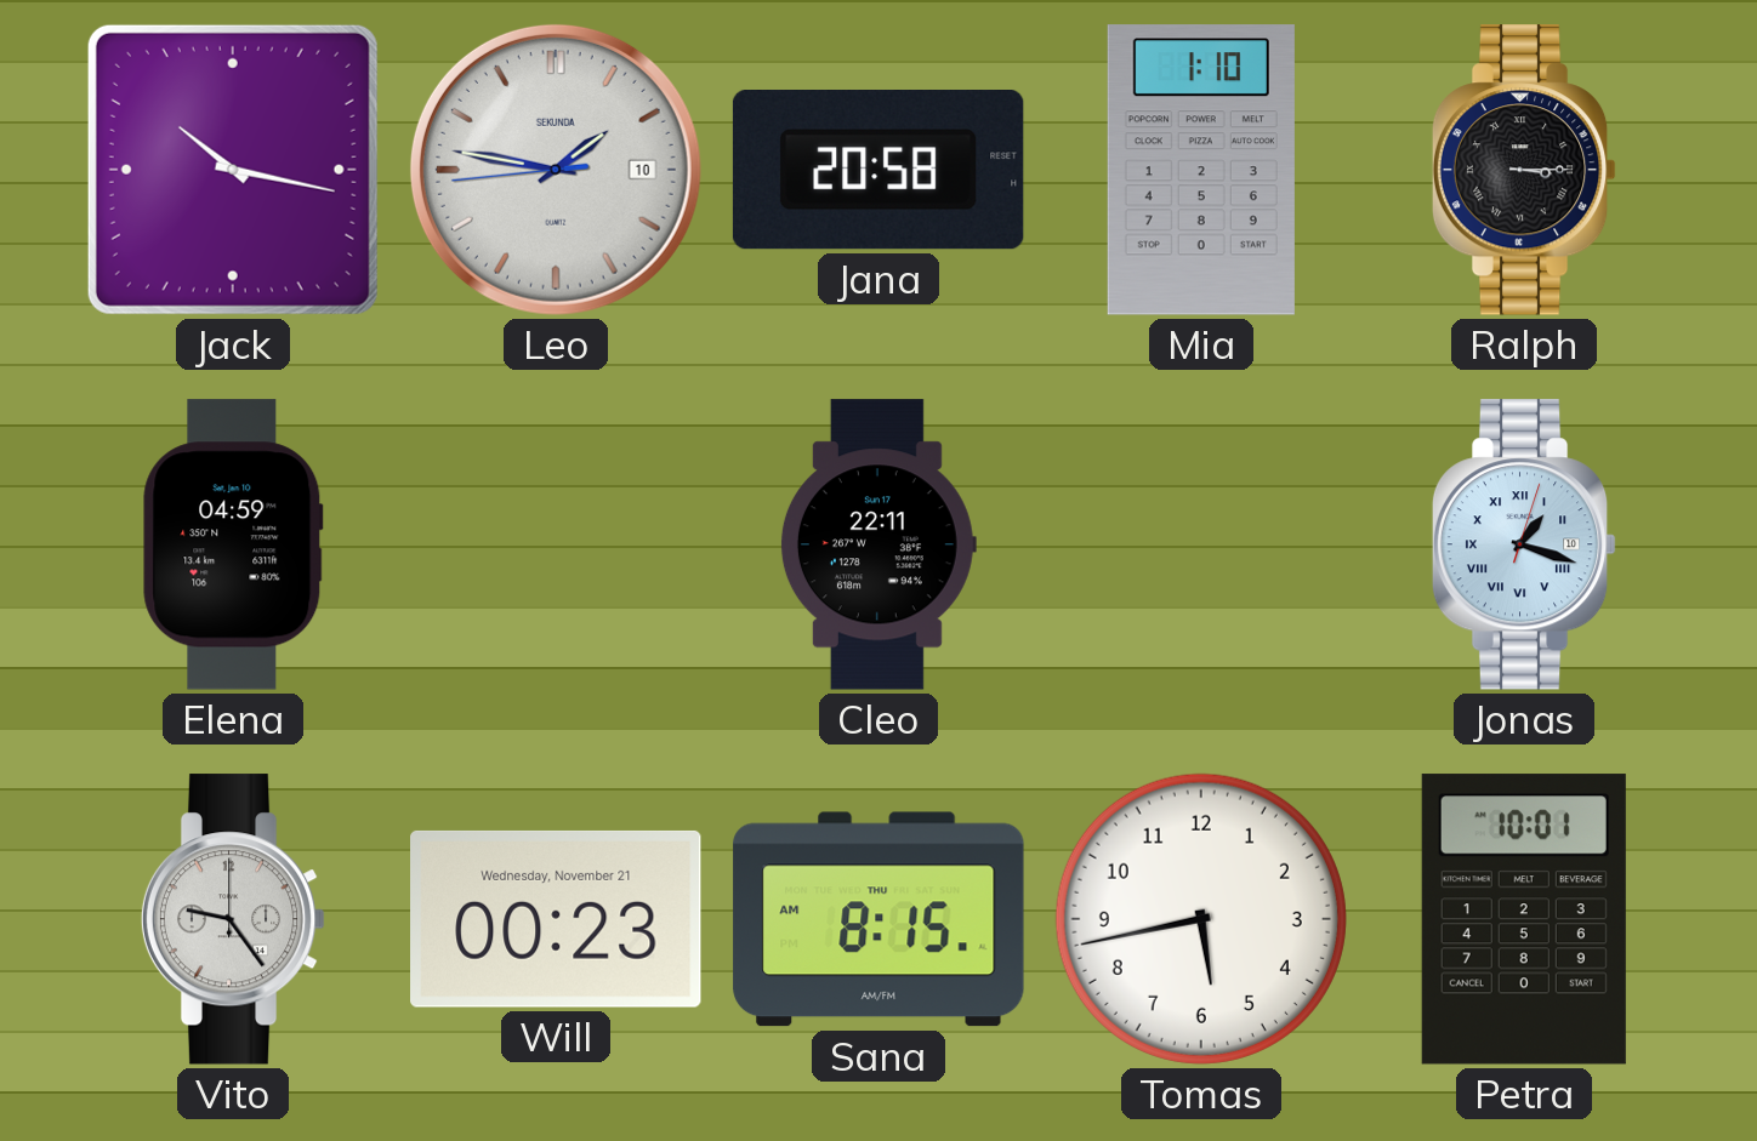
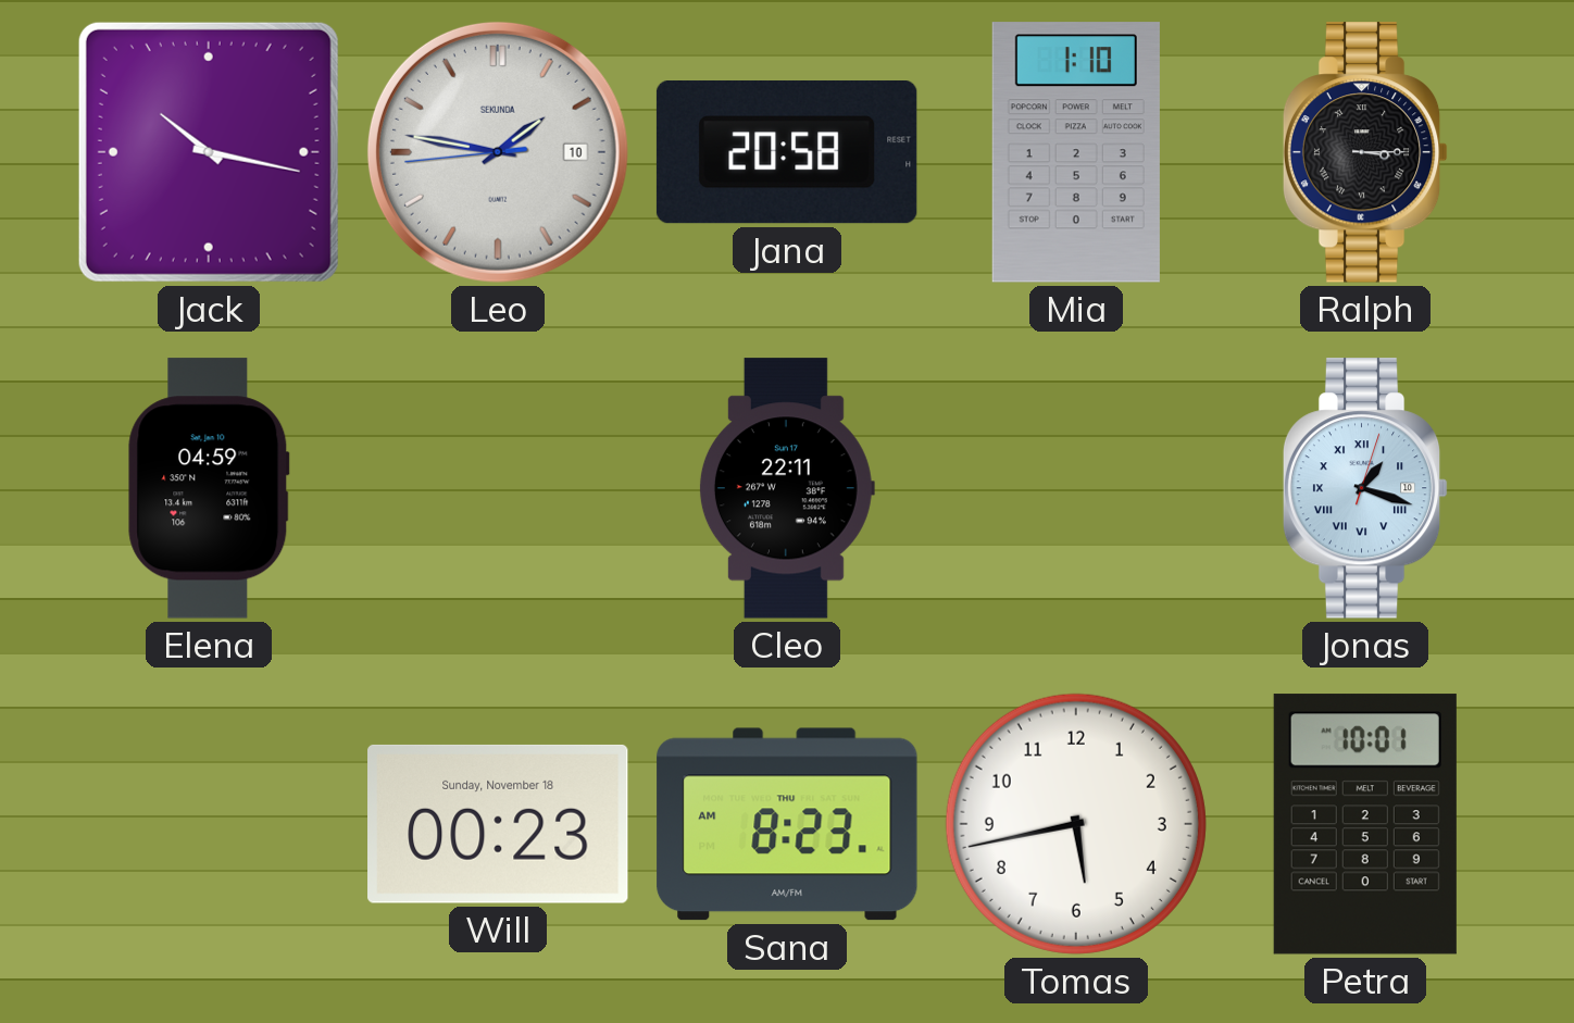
Vito: 9:24 -> none (233, 919)
Will date: Wednesday, November 21 -> Sunday, November 18 (498, 824)
Sana: 8:15 -> 8:23 (787, 824)
